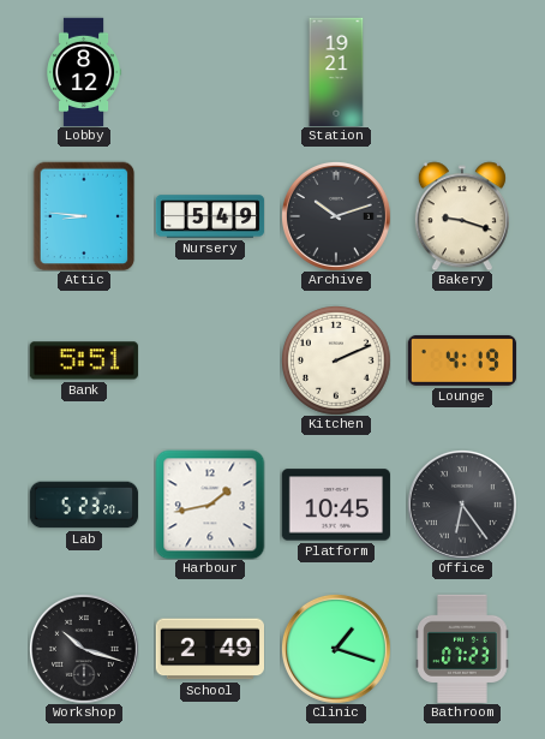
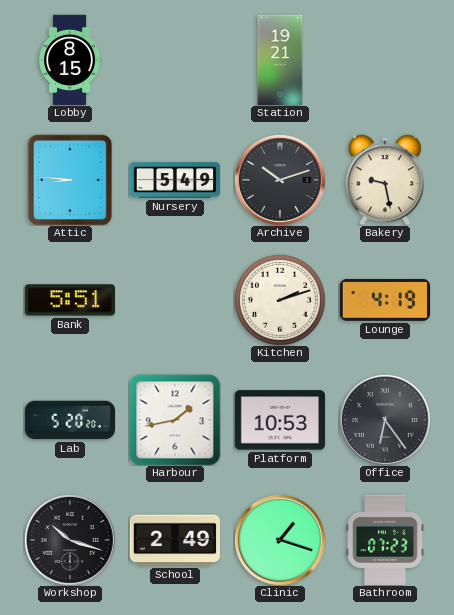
Lobby: 8:12 -> 8:15 (70, 60)
Bakery: 9:18 -> 9:28 (385, 180)
Kitchen: 2:11 -> 2:12 (280, 300)
Lab: 5:23 -> 5:20 (70, 420)
Platform: 10:45 -> 10:53 (279, 420)
